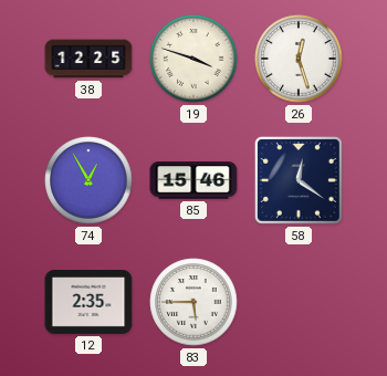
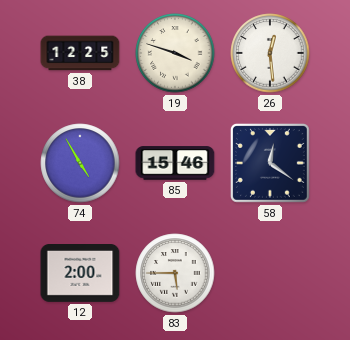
26: 12:27 -> 12:29 (270, 53)
74: 12:55 -> 4:55 (80, 163)
12: 2:35 -> 2:00 (80, 274)
